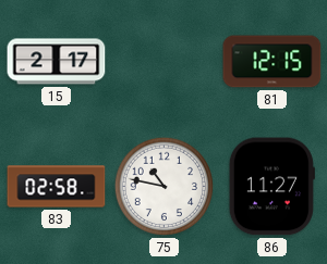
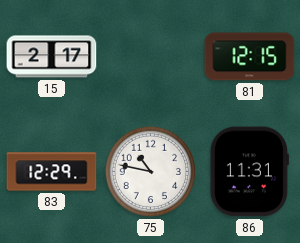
83: 02:58 -> 12:29 (52, 172)
86: 11:27 -> 11:31 (249, 172)
